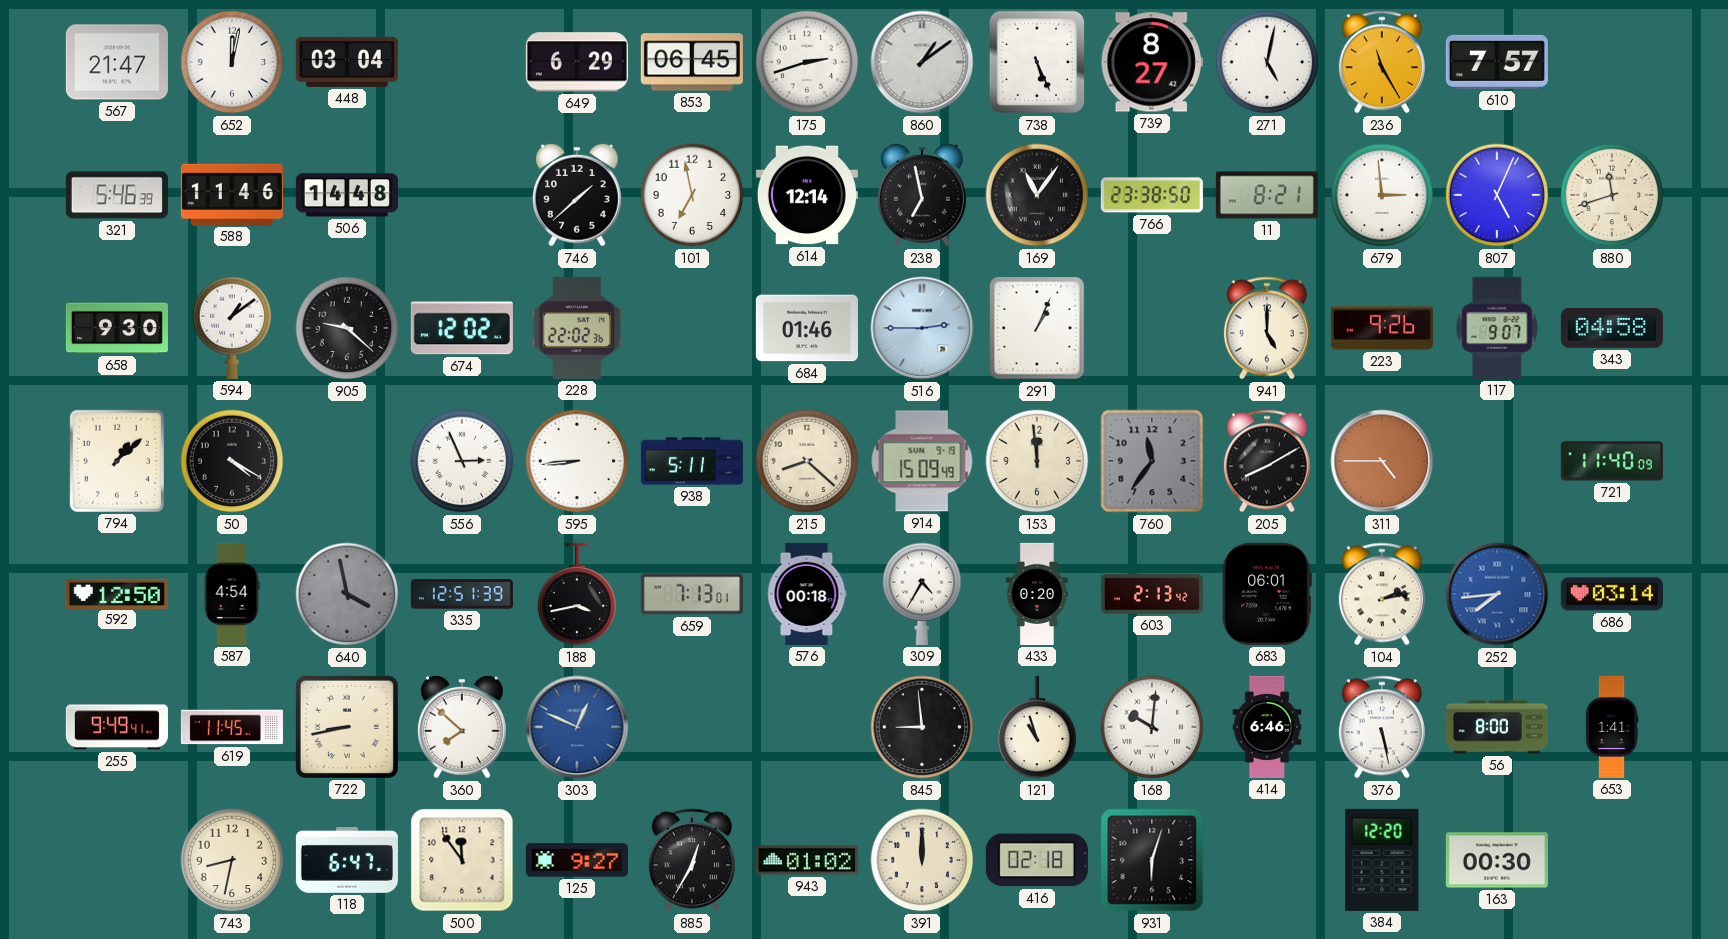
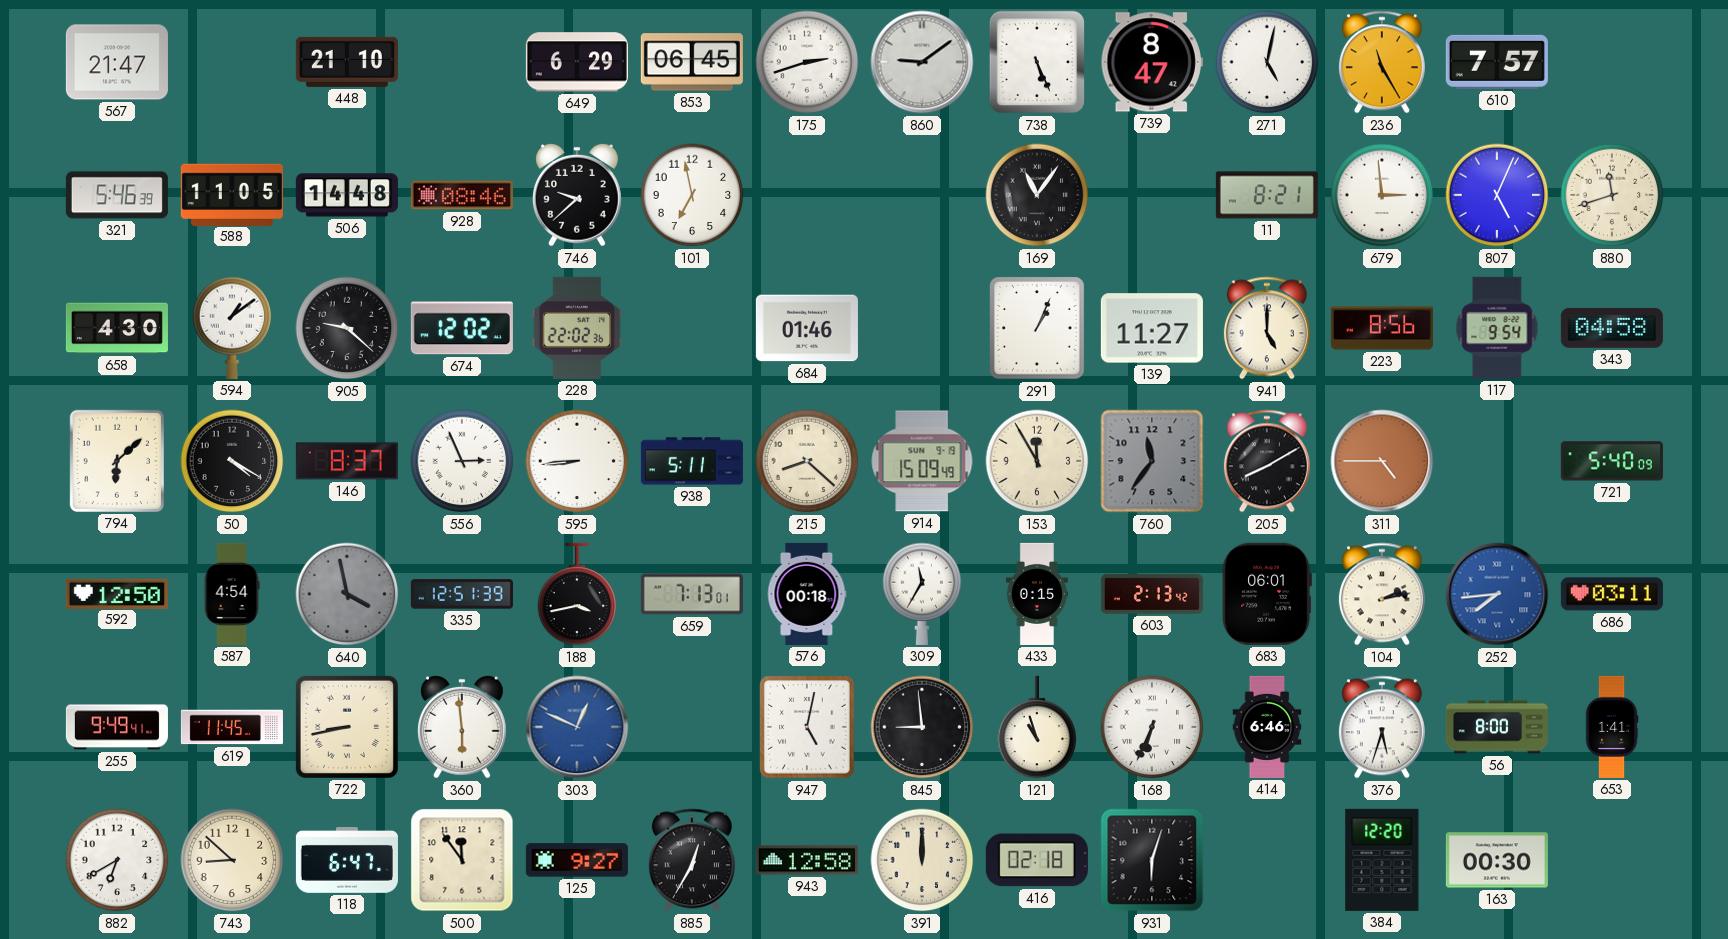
652: 12:02 -> none (232, 62)
448: 03:04 -> 21:10 (347, 62)
860: 1:09 -> 9:09 (922, 62)
739: 8:27 -> 8:47 (1152, 62)
588: 11:46 -> 11:05 (232, 194)
928: none -> 08:46 (462, 195)
746: 1:38 -> 9:38 (577, 195)
614: 12:14 -> none (807, 195)
238: 6:58 -> none (922, 195)
766: 23:38 -> none (1152, 195)
658: 9:30 -> 4:30 (117, 328)
516: 2:45 -> none (922, 328)
139: none -> 11:27 (1152, 328)
223: 9:26 -> 8:56 (1382, 328)
117: 9:07 -> 9:54 (1497, 328)
794: 1:08 -> 6:08 (117, 461)
146: none -> 8:37 (347, 461)
153: 11:59 -> 11:55 (1037, 461)
721: 11:40 -> 5:40 (1612, 461)
309: 4:35 -> 11:35 (922, 594)
433: 0:20 -> 0:15 (1037, 594)
686: 03:14 -> 03:11 (1612, 594)
360: 7:52 -> 5:59 (462, 727)
947: none -> 5:02 (807, 727)
168: 10:01 -> 6:34 (1152, 727)
376: 5:28 -> 5:33 (1382, 727)
882: none -> 6:40 (117, 860)
743: 8:32 -> 8:52 (232, 860)
943: 01:02 -> 12:58 (807, 860)
